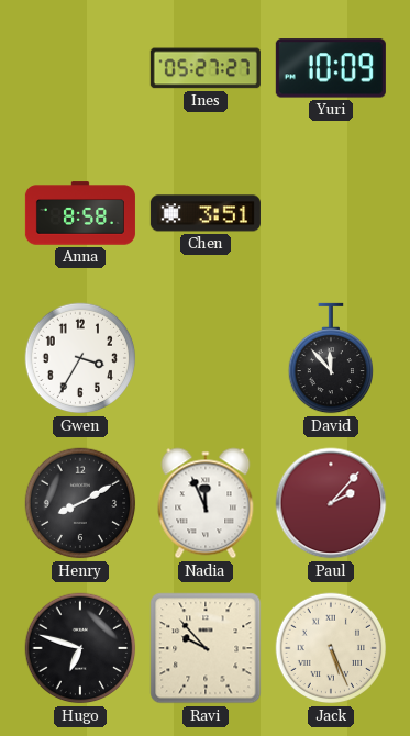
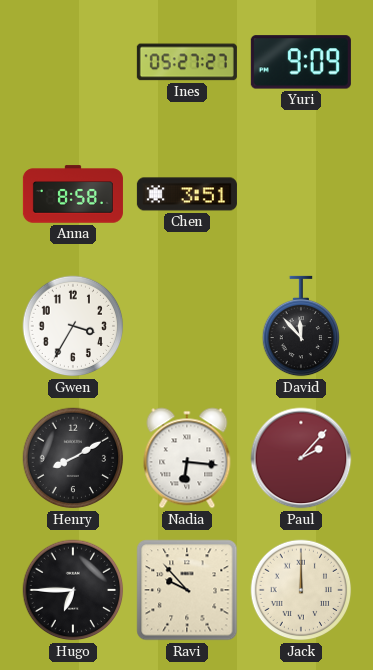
Yuri: 10:09 -> 9:09 (301, 62)
Nadia: 11:56 -> 6:16 (187, 458)
Hugo: 6:48 -> 6:45 (73, 590)
Jack: 5:26 -> 12:00 (301, 590)
